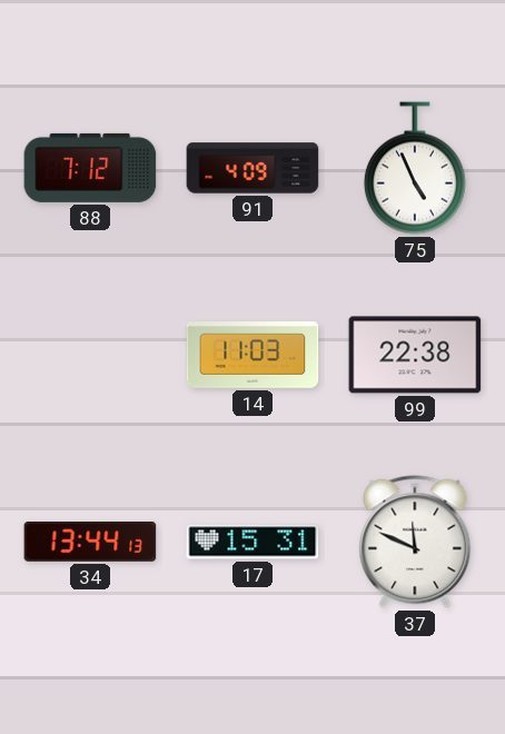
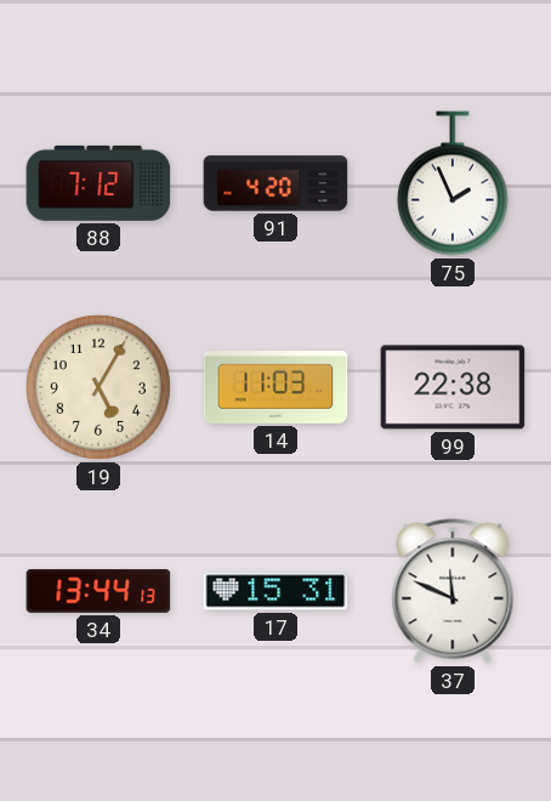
91: 4:09 -> 4:20 (275, 183)
75: 4:56 -> 1:56 (453, 183)
19: none -> 5:05 (98, 387)
